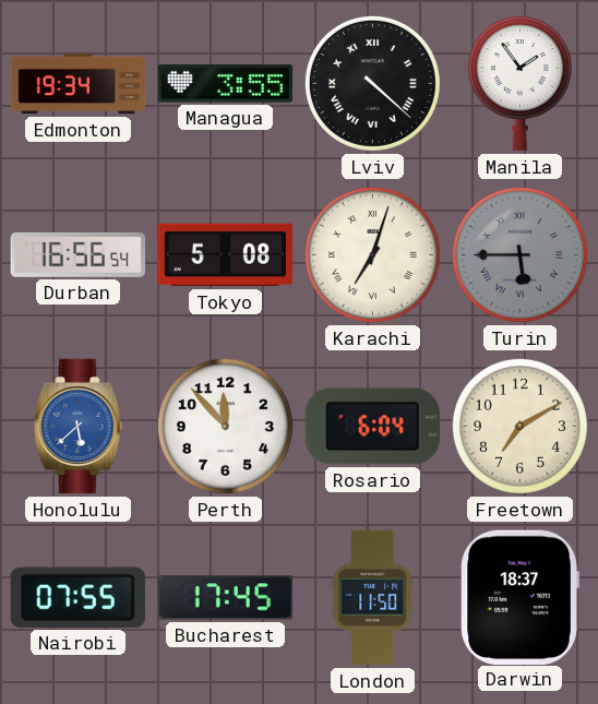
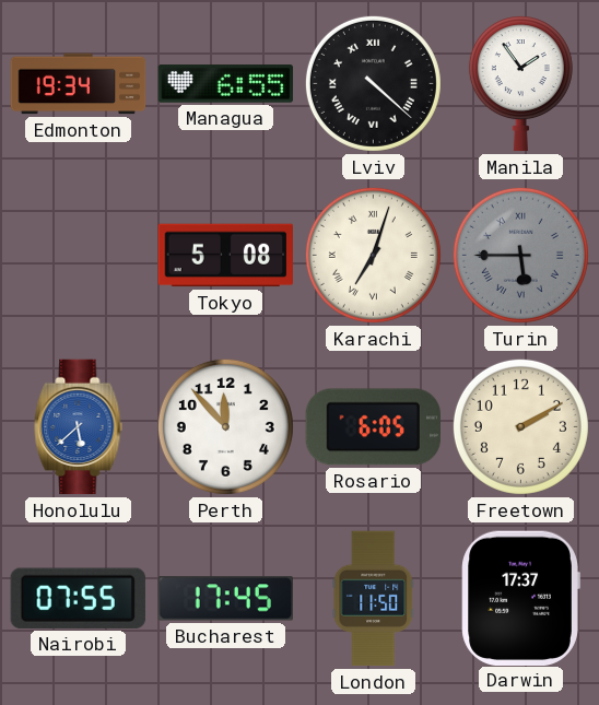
Managua: 3:55 -> 6:55 (226, 84)
Durban: 16:56 -> none (79, 254)
Rosario: 6:04 -> 6:05 (373, 427)
Freetown: 7:10 -> 2:10 (520, 426)
Darwin: 18:37 -> 17:37 (520, 598)
